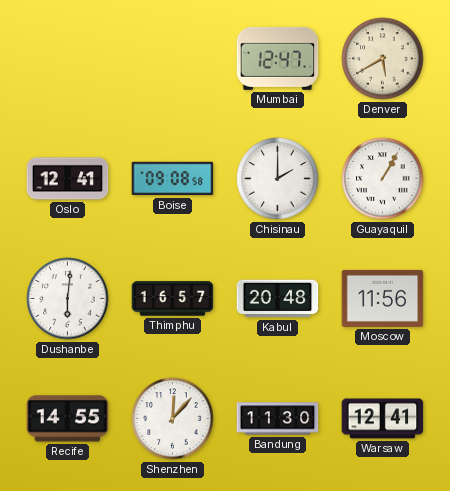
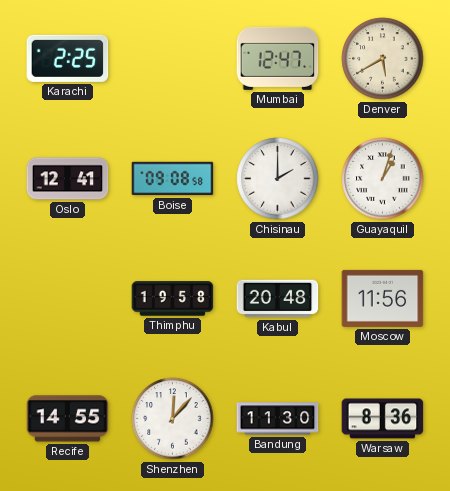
Karachi: none -> 2:25 (68, 58)
Guayaquil: 1:05 -> 1:03 (383, 179)
Dushanbe: 6:01 -> none (68, 299)
Thimphu: 16:57 -> 19:58 (173, 299)
Warsaw: 12:41 -> 8:36 (383, 419)
